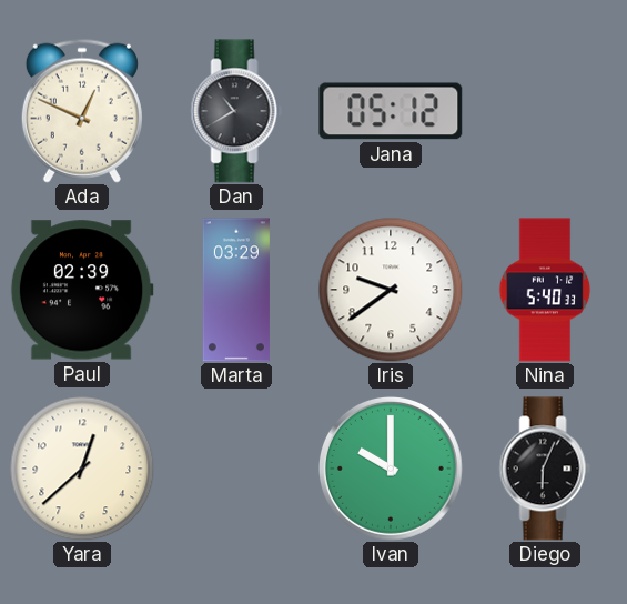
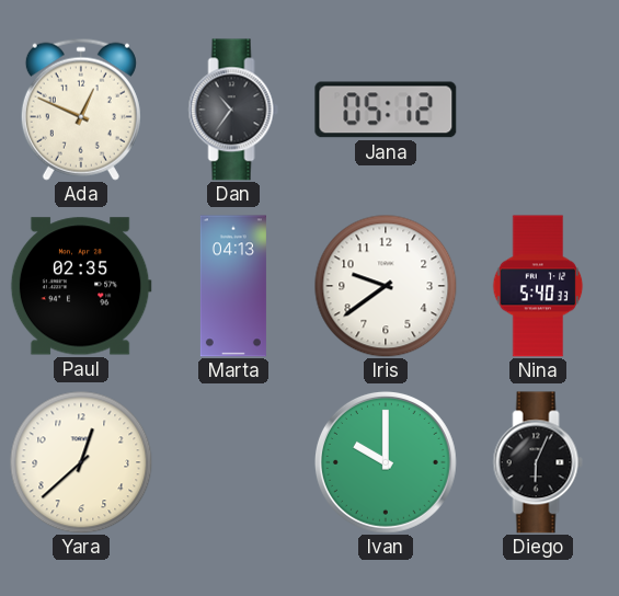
Dan: 10:40 -> 10:36 (233, 110)
Paul: 02:39 -> 02:35 (81, 286)
Marta: 03:29 -> 04:13 (233, 286)
